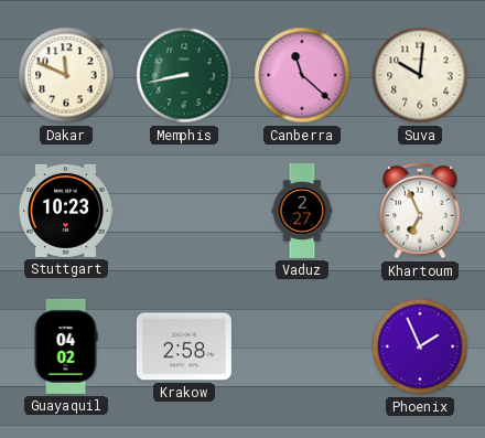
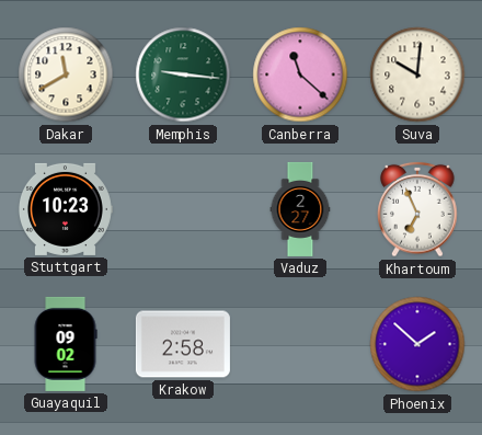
Dakar: 11:49 -> 11:40 (66, 75)
Memphis: 8:43 -> 9:16 (183, 75)
Guayaquil: 04:02 -> 09:02 (66, 344)
Phoenix: 1:56 -> 1:52 (417, 344)
